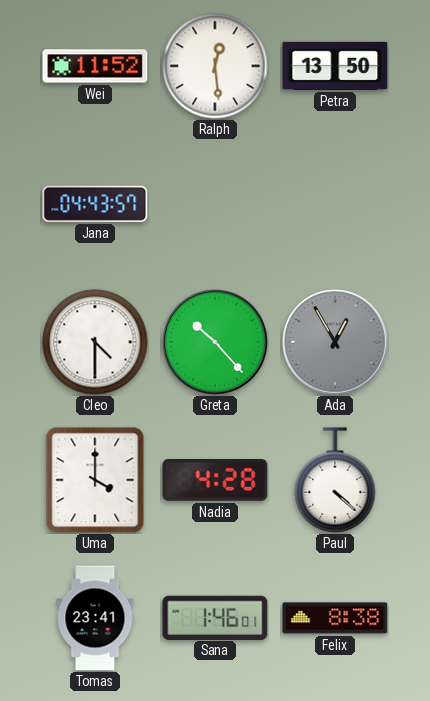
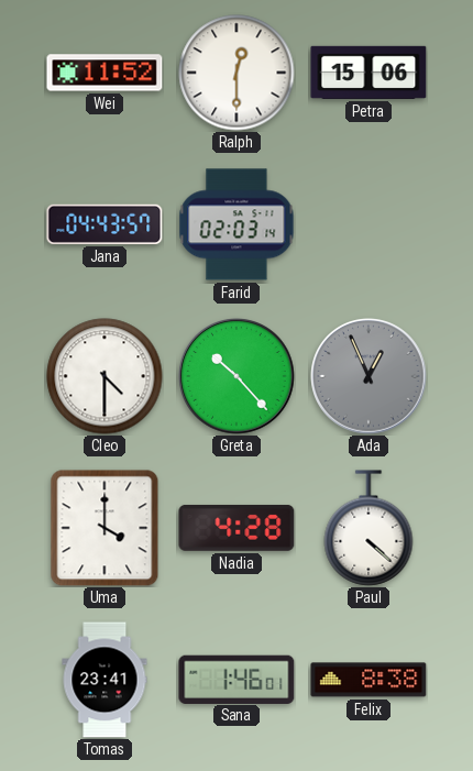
Ralph: 12:29 -> 12:30 (237, 73)
Petra: 13:50 -> 15:06 (369, 73)
Farid: none -> 02:03 (237, 224)
Ada: 12:55 -> 12:56 (369, 376)
